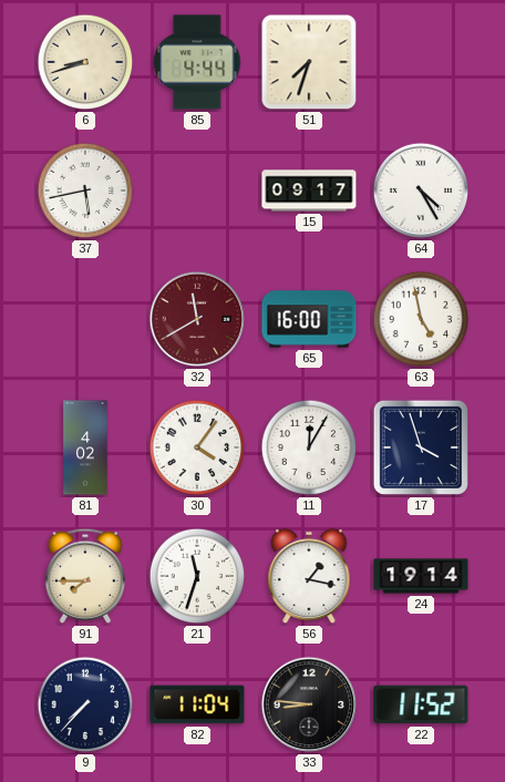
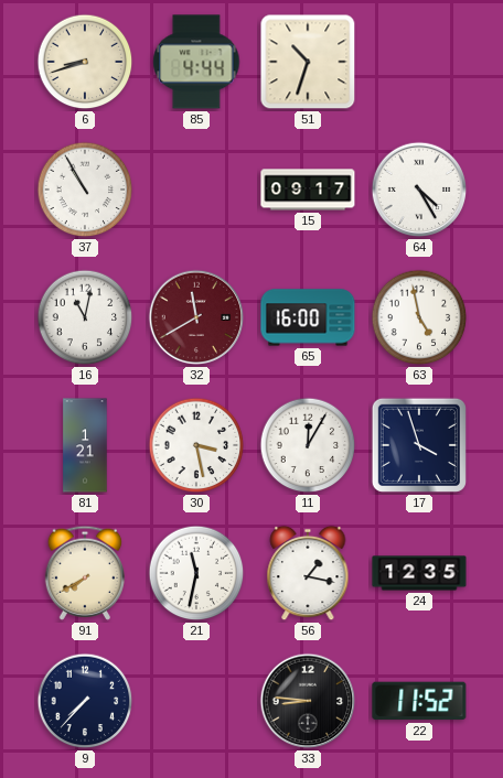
51: 7:33 -> 10:33 (308, 62)
37: 5:43 -> 10:55 (85, 190)
16: none -> 11:02 (85, 317)
81: 4:02 -> 1:21 (85, 445)
30: 4:06 -> 3:28 (196, 445)
91: 7:45 -> 7:40 (84, 573)
21: 11:33 -> 11:32 (196, 573)
24: 19:14 -> 12:35 (419, 573)
82: 11:04 -> none (197, 704)
